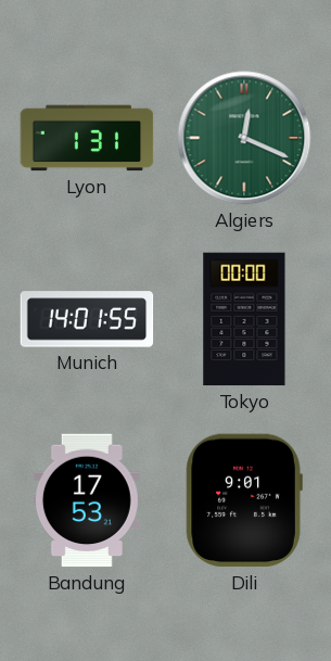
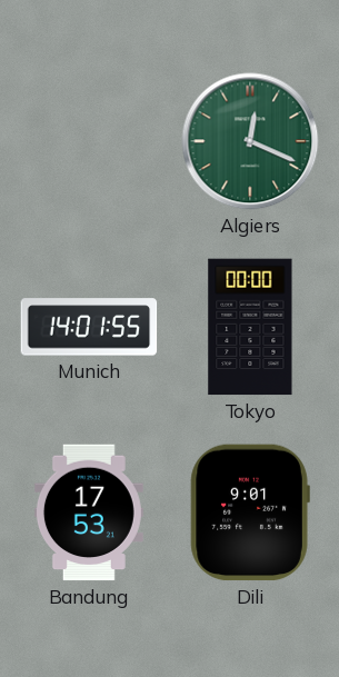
Lyon: 1:31 -> none (87, 138)
